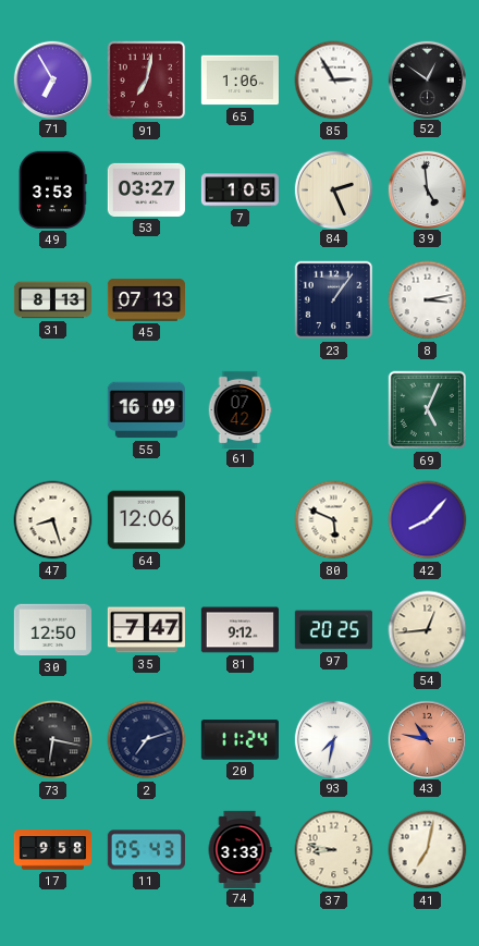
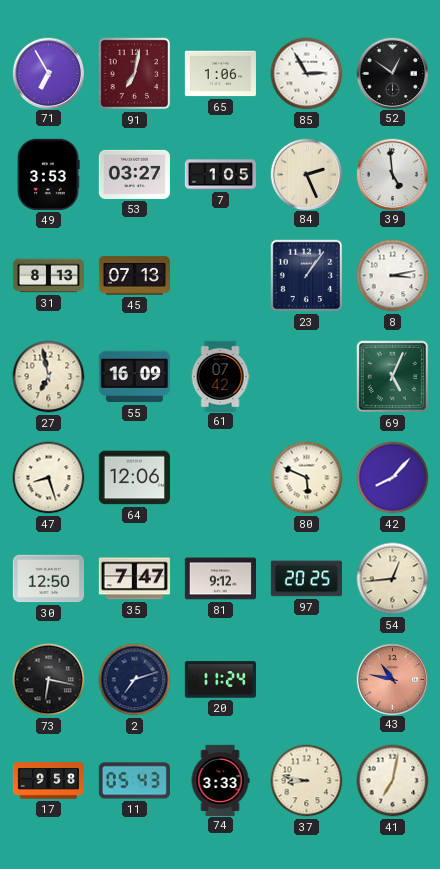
27: none -> 6:58 (49, 377)
93: 7:32 -> none (333, 739)
